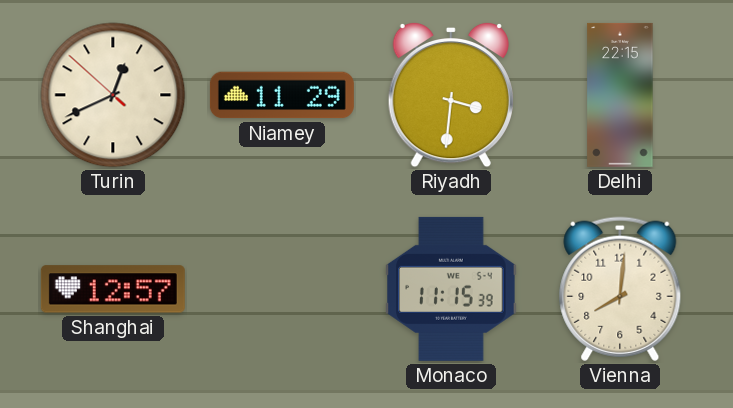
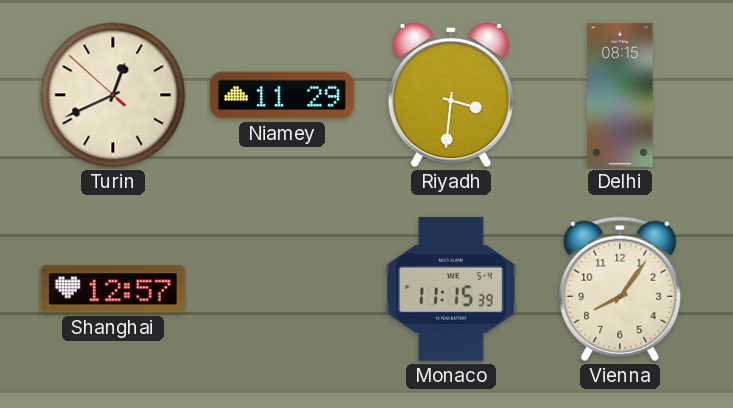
Delhi: 22:15 -> 08:15 (620, 95)
Vienna: 8:01 -> 8:06 (620, 289)
